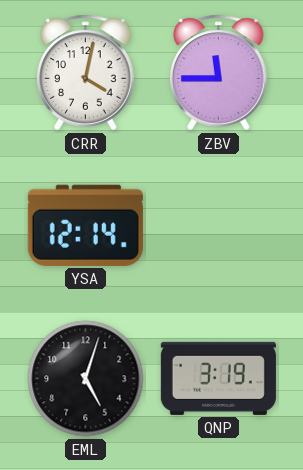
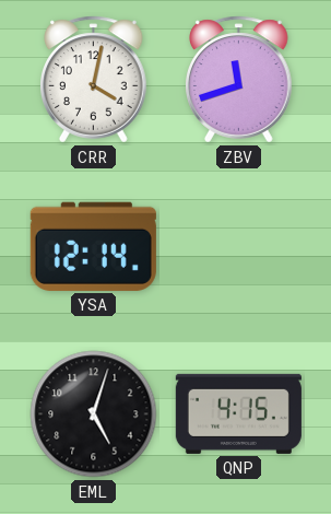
ZBV: 11:45 -> 11:42 (239, 80)
QNP: 3:19 -> 4:15 (238, 413)
